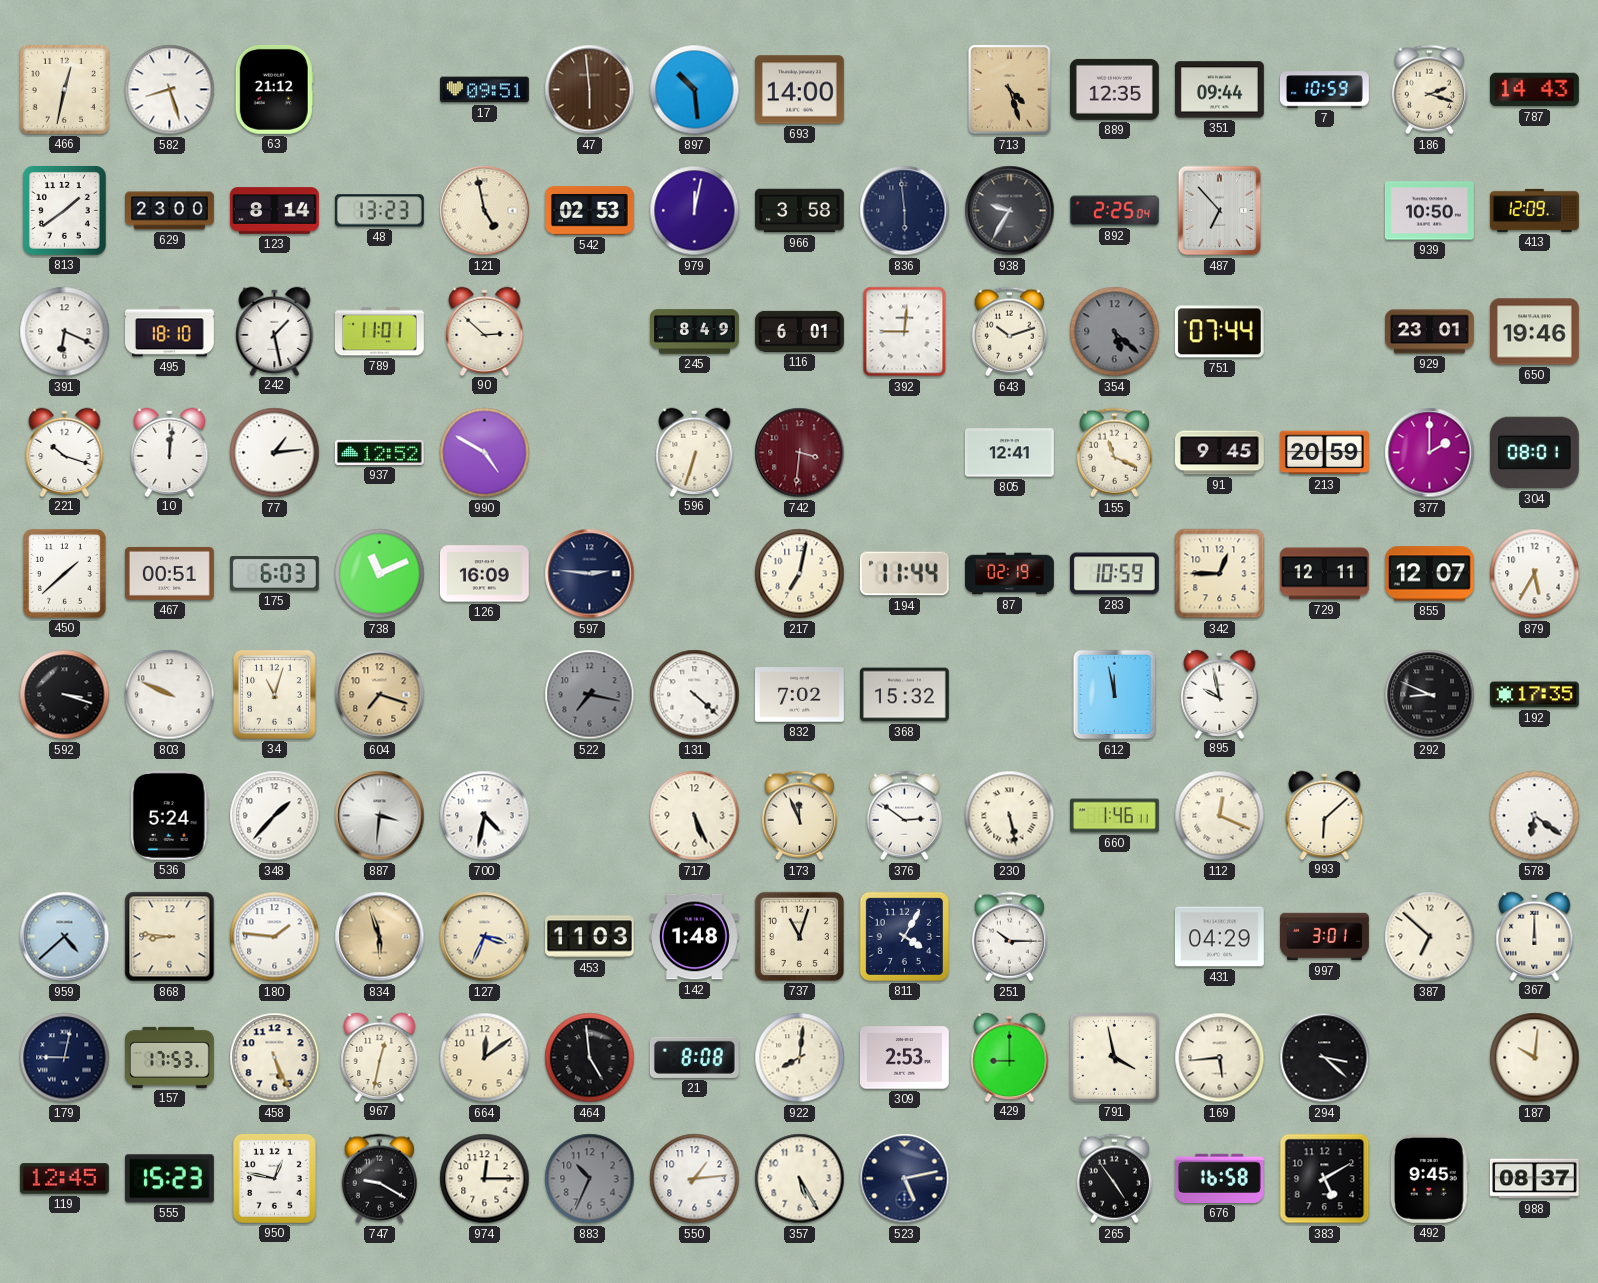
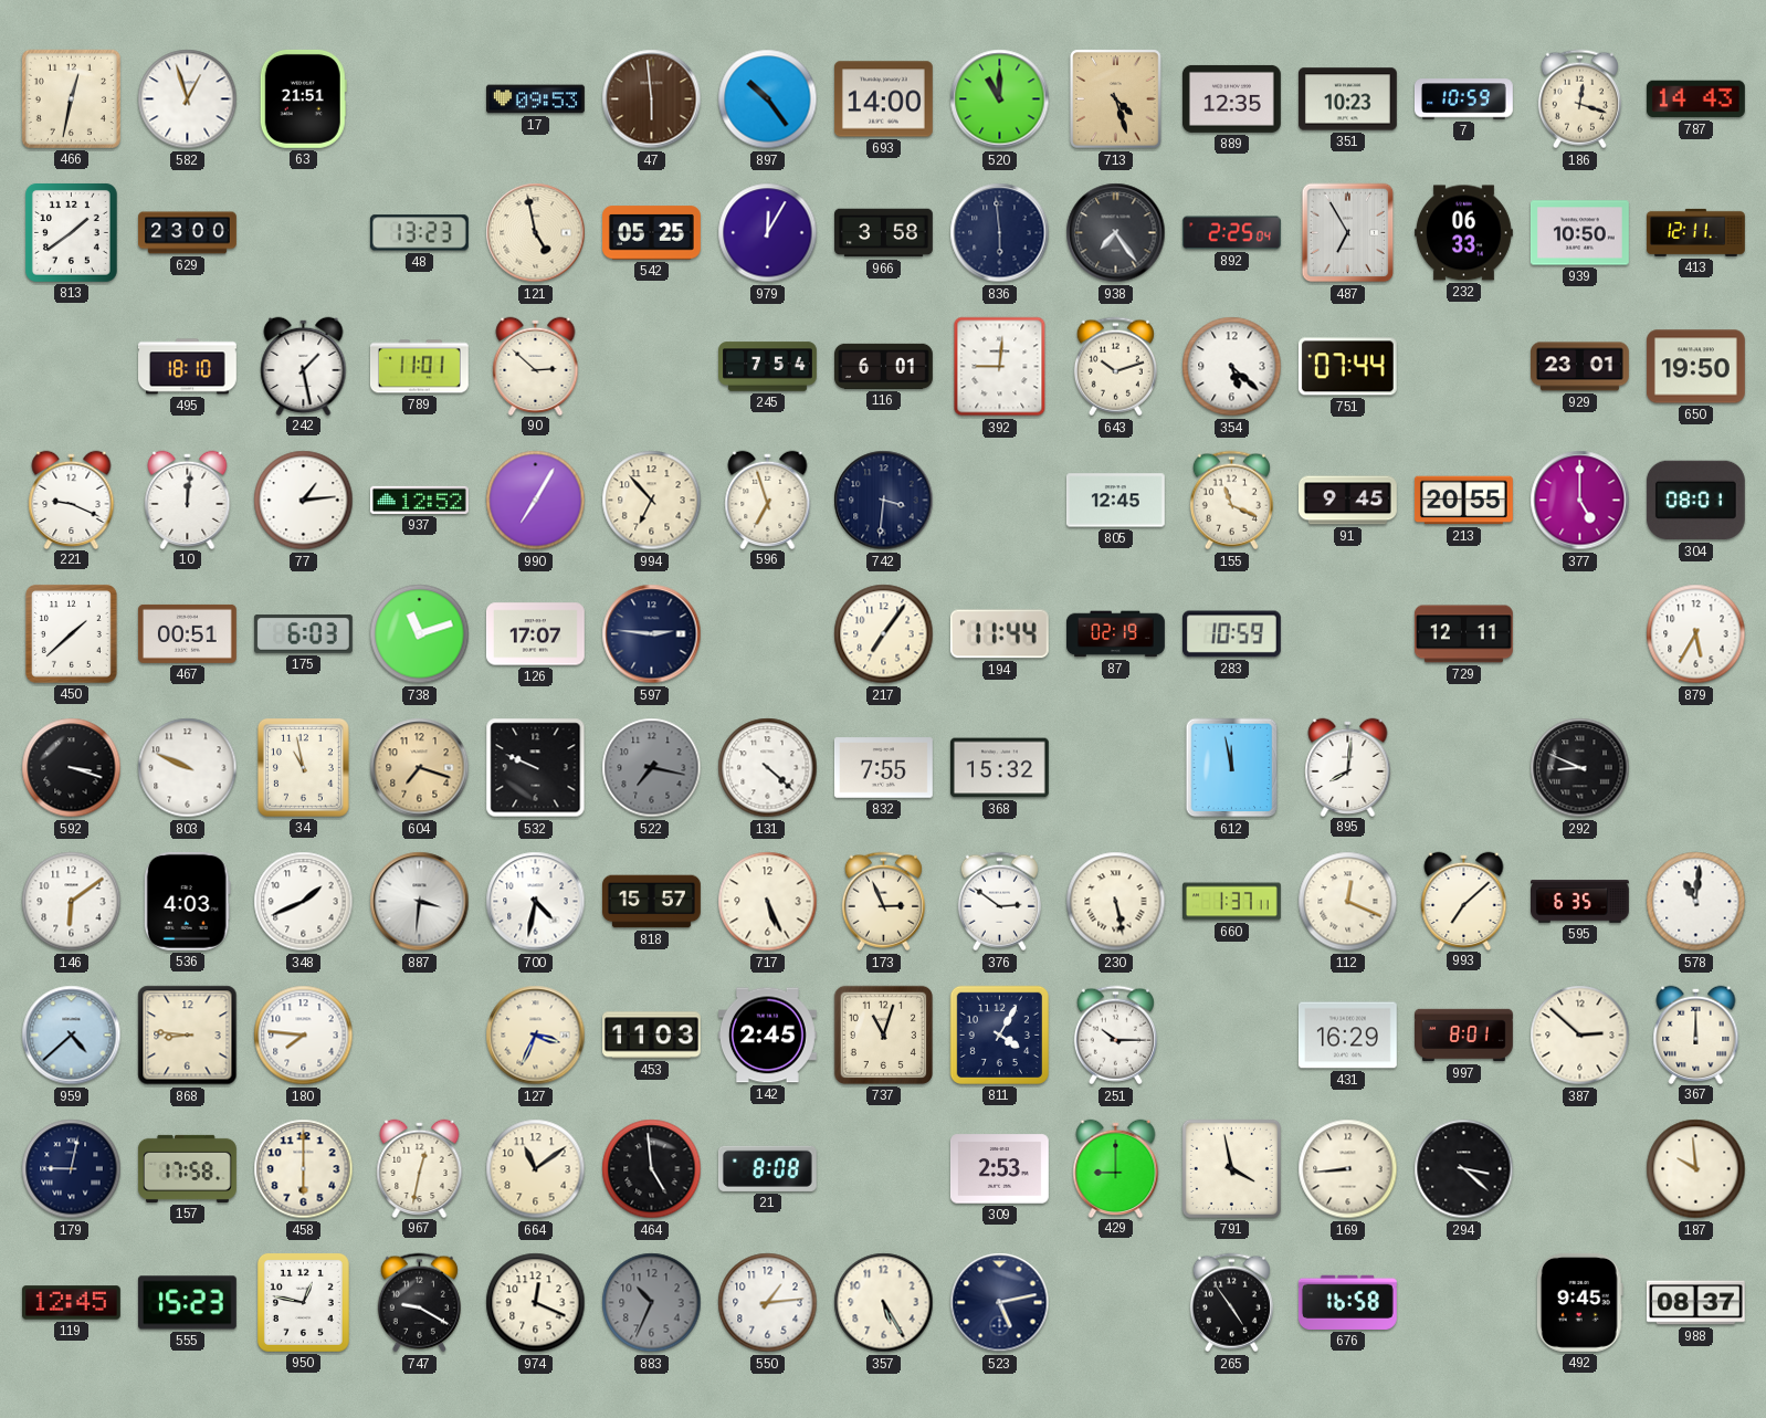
582: 8:27 -> 12:57 (188, 99)
63: 21:12 -> 21:51 (303, 98)
17: 09:51 -> 09:53 (536, 99)
897: 10:29 -> 10:24 (768, 99)
520: none -> 11:00 (1000, 99)
351: 09:44 -> 10:23 (1347, 99)
186: 2:18 -> 12:18 (1579, 99)
123: 8:14 -> none (275, 211)
542: 02:53 -> 05:25 (652, 233)
979: 12:02 -> 12:05 (768, 233)
938: 9:35 -> 7:24 (1116, 233)
487: 6:53 -> 6:55 (1348, 233)
232: none -> 06:33 (1464, 233)
413: 12:09 -> 12:11 (1695, 232)
391: 6:19 -> none (65, 332)
245: 8:49 -> 7:54 (768, 367)
354 dial: grey -> white (1232, 367)
650: 19:46 -> 19:50 (1695, 367)
221: 10:18 -> 9:19 (72, 500)
990: 4:50 -> 7:05 (536, 501)
994: none -> 6:53 (652, 501)
596: 6:33 -> 6:57 (768, 500)
742 dial: burgundy -> navy (884, 501)
805: 12:41 -> 12:45 (1115, 501)
213: 20:59 -> 20:55 (1463, 501)
377: 2:00 -> 5:00 (1580, 501)
738: 11:11 -> 11:12 (420, 634)
126: 16:09 -> 17:07 (535, 634)
217: 7:02 -> 7:06 (884, 634)
342: 12:45 -> none (1220, 574)
855: 12:07 -> none (1429, 574)
34: 11:03 -> 10:58 (303, 767)
532: none -> 9:49 (536, 768)
832: 7:02 -> 7:55 (883, 768)
895: 9:58 -> 8:01 (1348, 767)
192: 17:35 -> none (1534, 695)
146: none -> 6:09 (72, 902)
536: 5:24 -> 4:03 (187, 901)
348: 1:37 -> 1:41 (304, 902)
818: none -> 15:57 (652, 902)
173: 11:56 -> 2:56 (883, 902)
660: 1:46 -> 1:37 (1232, 902)
993: 6:08 -> 7:08 (1464, 901)
595: none -> 6:35 (1580, 902)
578: 6:21 -> 11:01 (1696, 902)
180: 1:46 -> 7:46 (304, 1036)
834: 5:57 -> none (380, 937)
142: 1:48 -> 2:45 (767, 1036)
431: 04:29 -> 16:29 (1347, 1036)
997: 3:01 -> 8:01 (1464, 1036)
387: 6:52 -> 2:52 (1580, 1036)
157: 17:53 -> 17:58 (187, 1168)
458: 5:26 -> 6:00 (304, 1169)
664: 12:09 -> 11:09 (536, 1169)
922: 8:01 -> none (800, 1058)
169: 5:44 -> 8:44 (1348, 1169)
187: 10:01 -> 9:59 (1696, 1169)
974: 12:15 -> 12:19 (536, 1303)
383: 5:10 -> none (1325, 1179)
